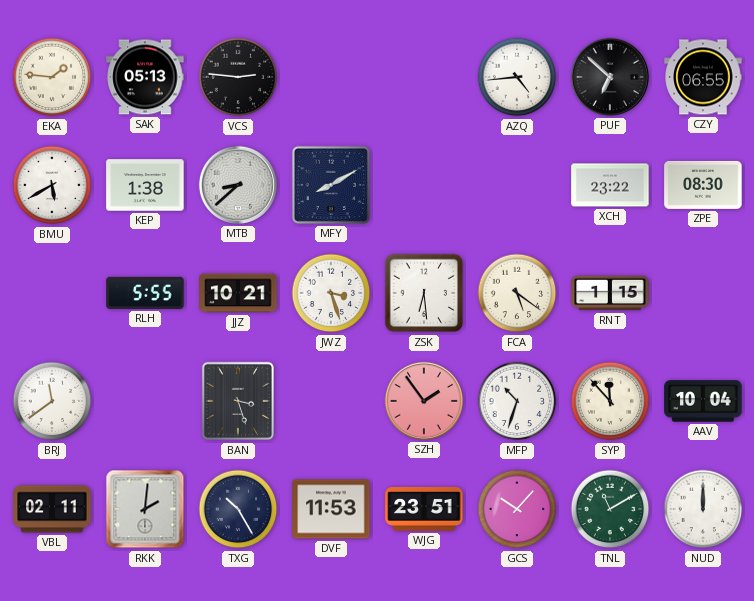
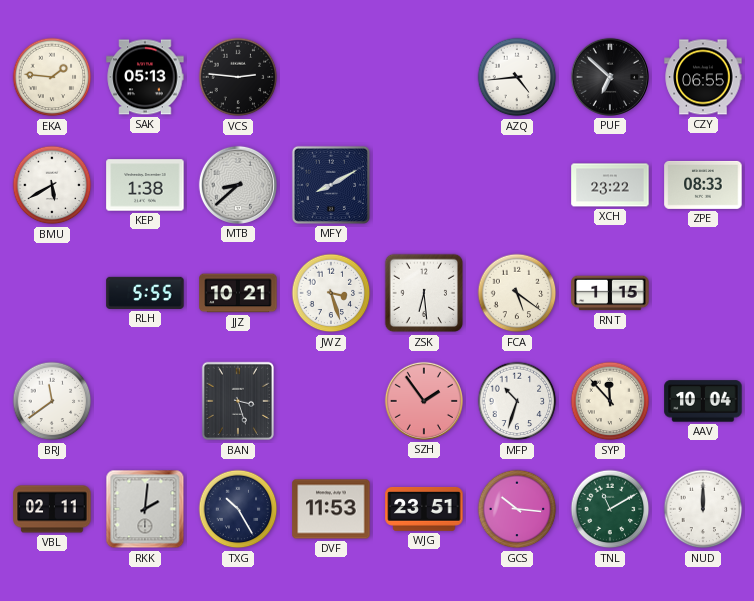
ZPE: 08:30 -> 08:33 (703, 185)
GCS: 10:07 -> 10:16 (517, 509)
